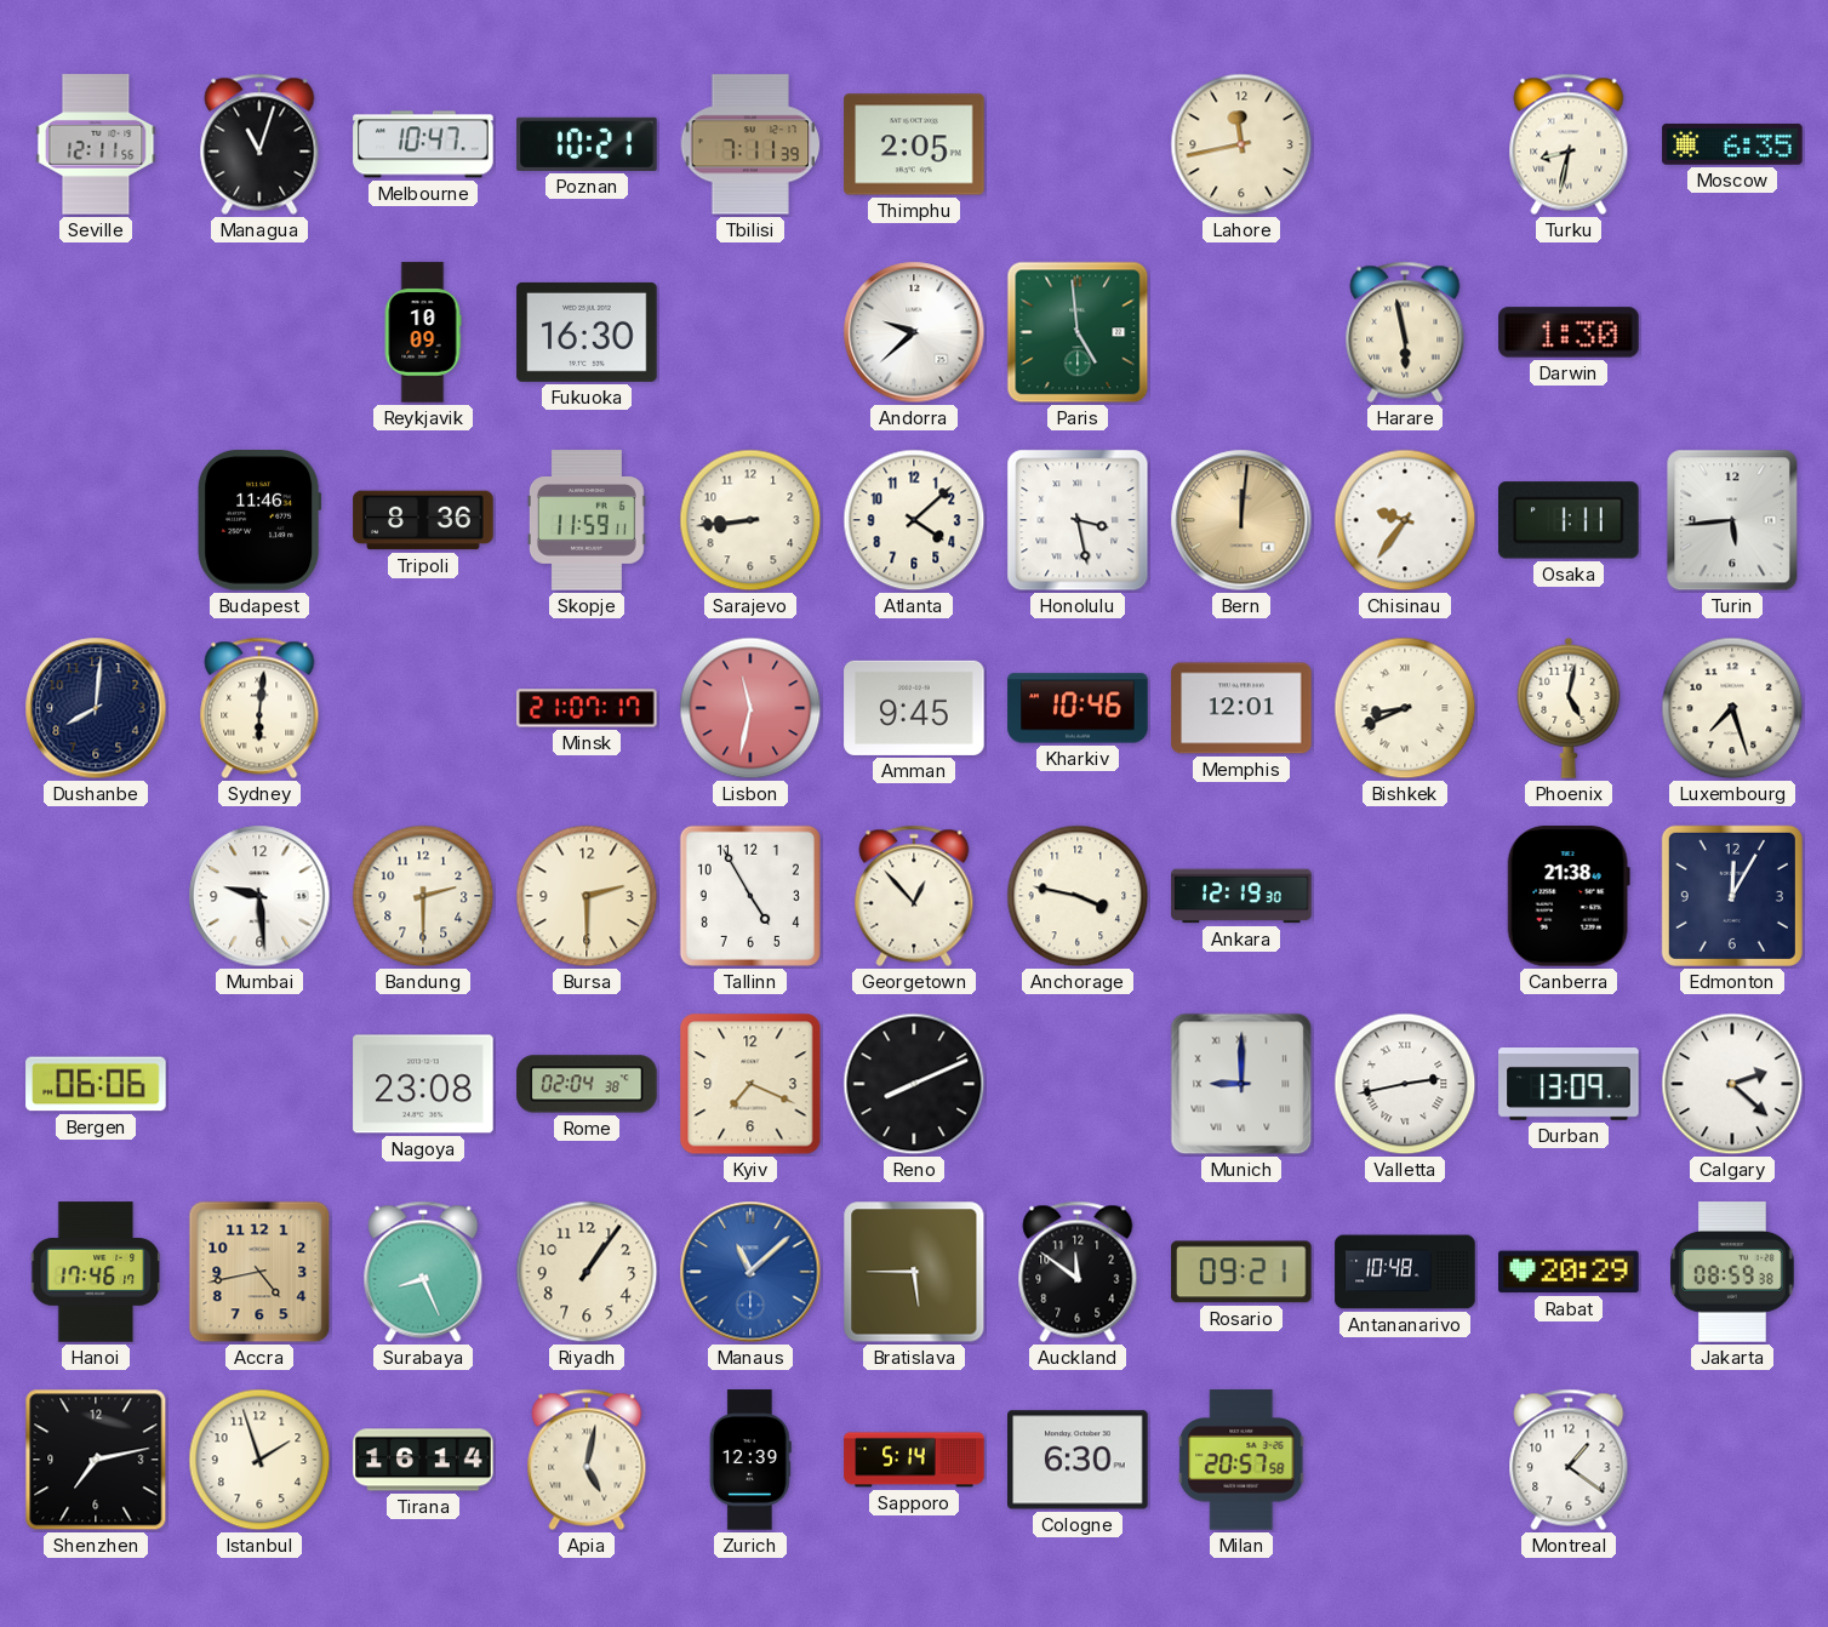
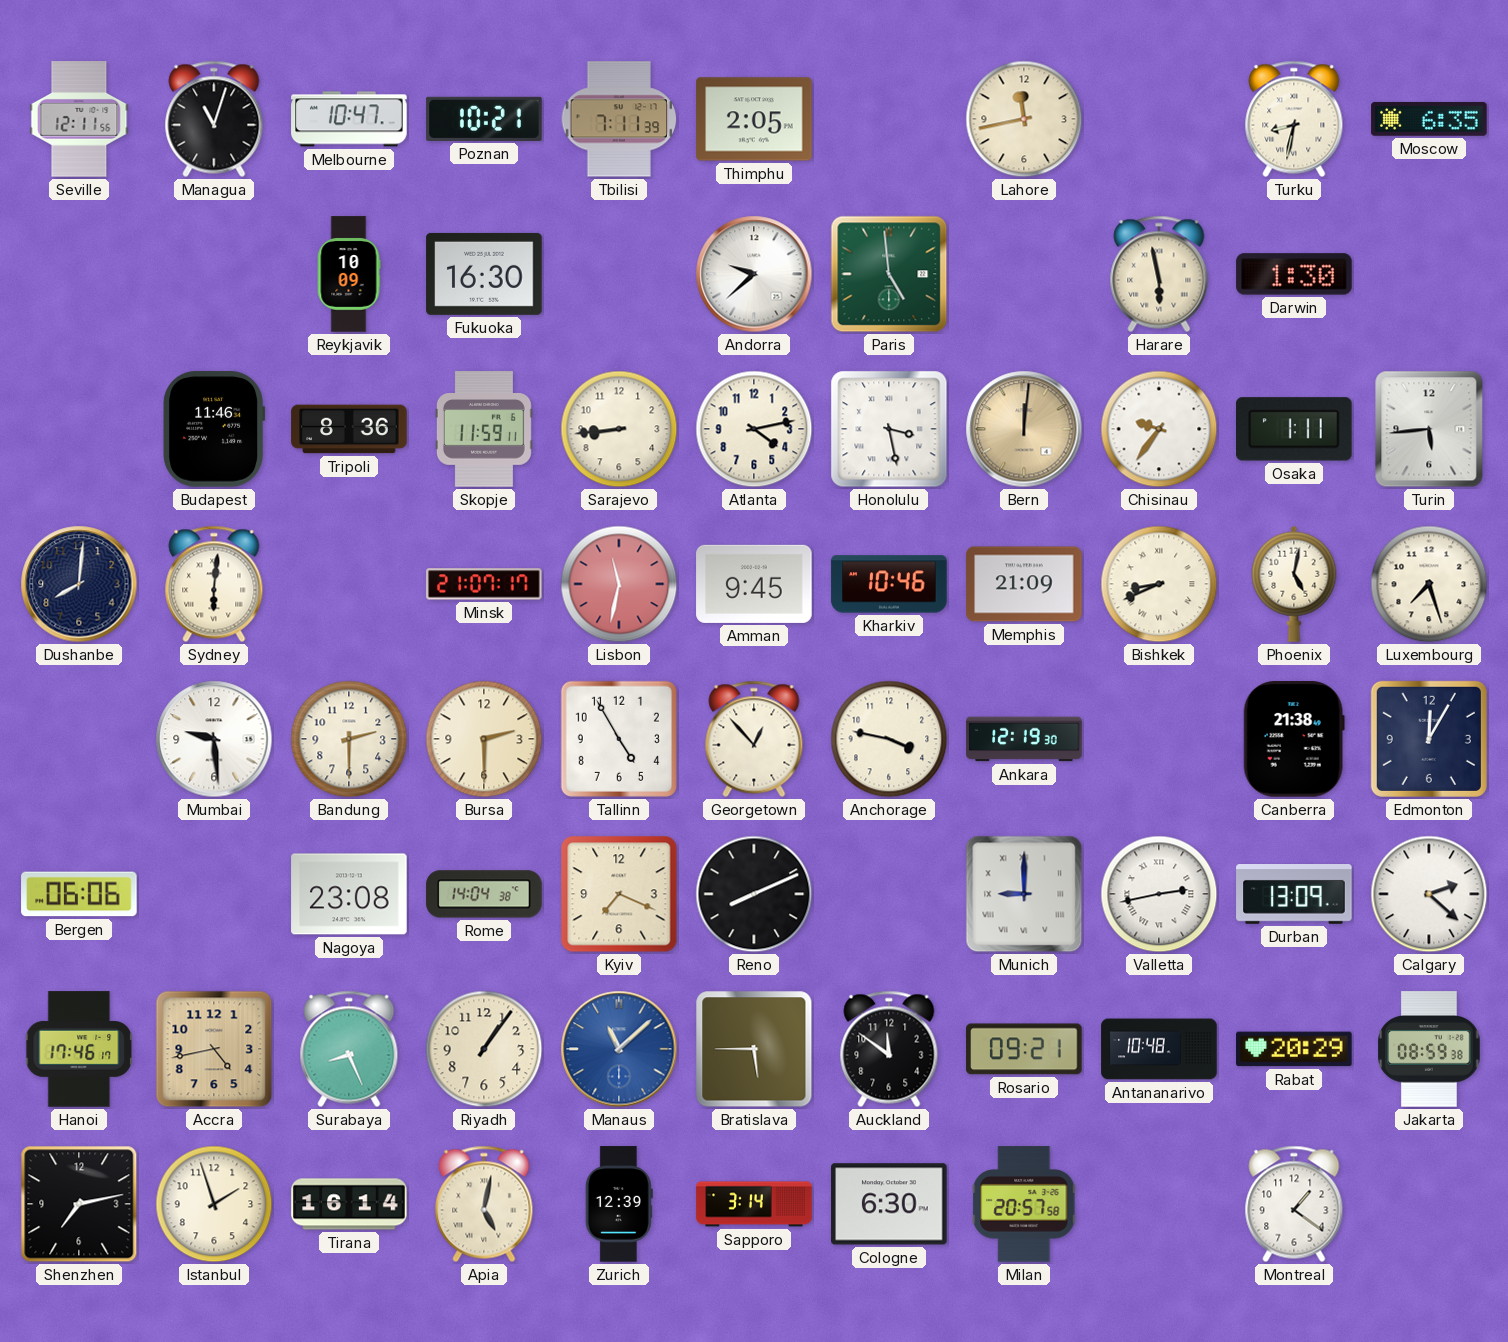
Atlanta: 4:08 -> 4:13 (754, 429)
Memphis: 12:01 -> 21:09 (1024, 584)
Rome: 02:04 -> 14:04 (484, 894)
Sapporo: 5:14 -> 3:14 (754, 1204)
